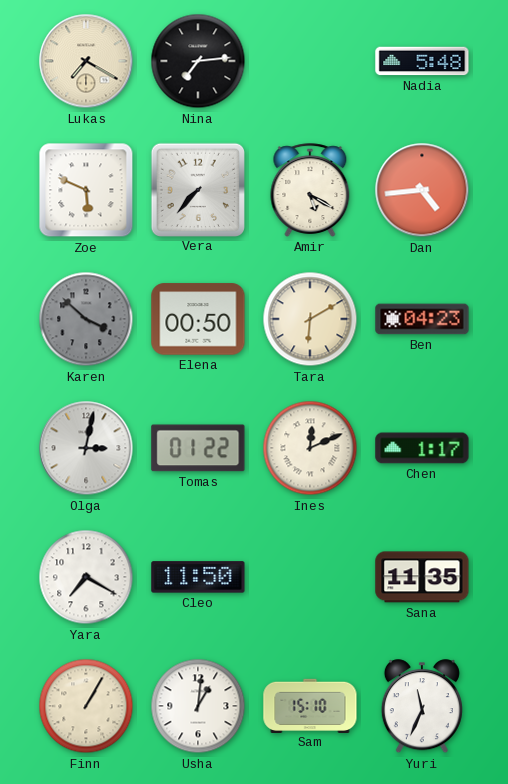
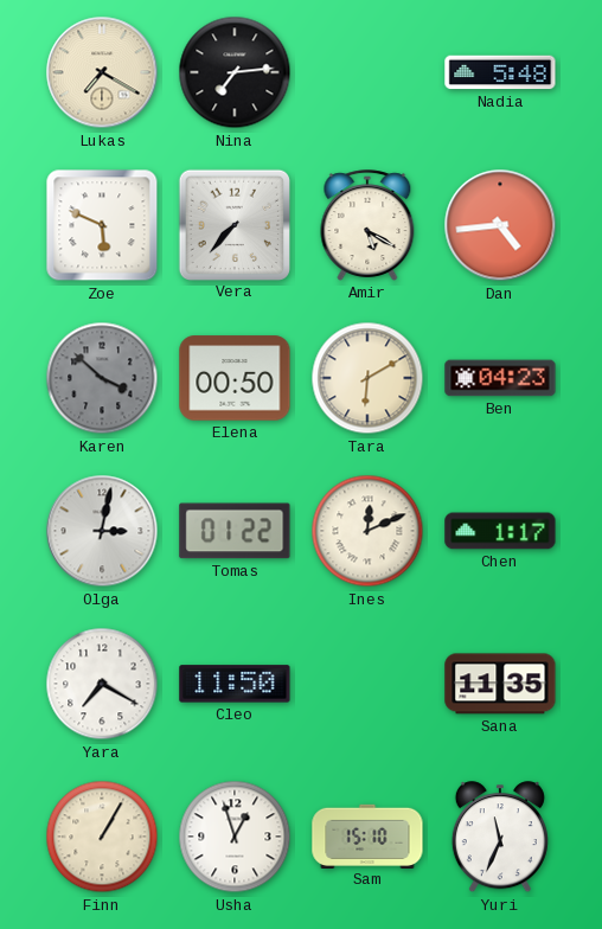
Usha: 1:01 -> 12:57 (235, 837)
